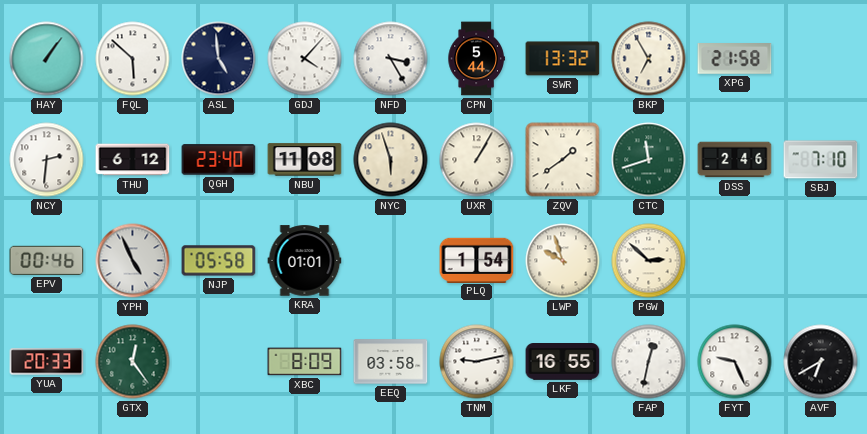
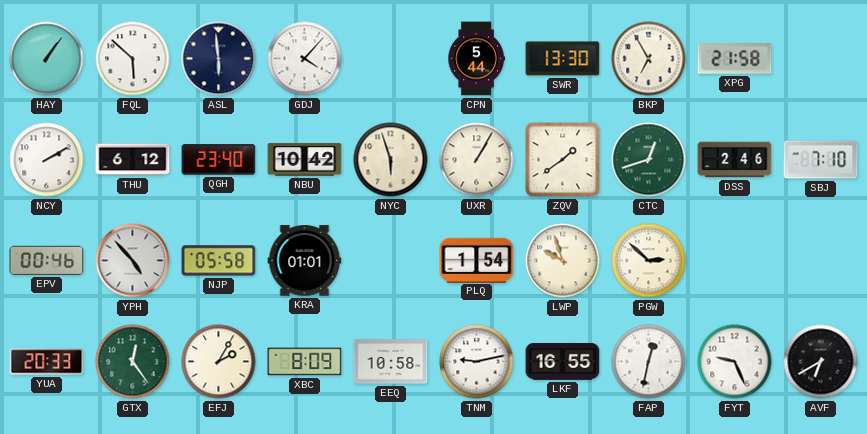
ASL: 4:59 -> 5:59 (219, 59)
NFD: 3:25 -> none (391, 59)
SWR: 13:32 -> 13:30 (563, 59)
NCY: 2:31 -> 2:10 (47, 160)
NBU: 11:08 -> 10:42 (305, 160)
CTC: 11:42 -> 12:42 (649, 160)
YPH: 4:56 -> 4:53 (133, 261)
EFJ: none -> 2:05 (219, 362)
EEQ: 03:58 -> 10:58 (391, 362)
